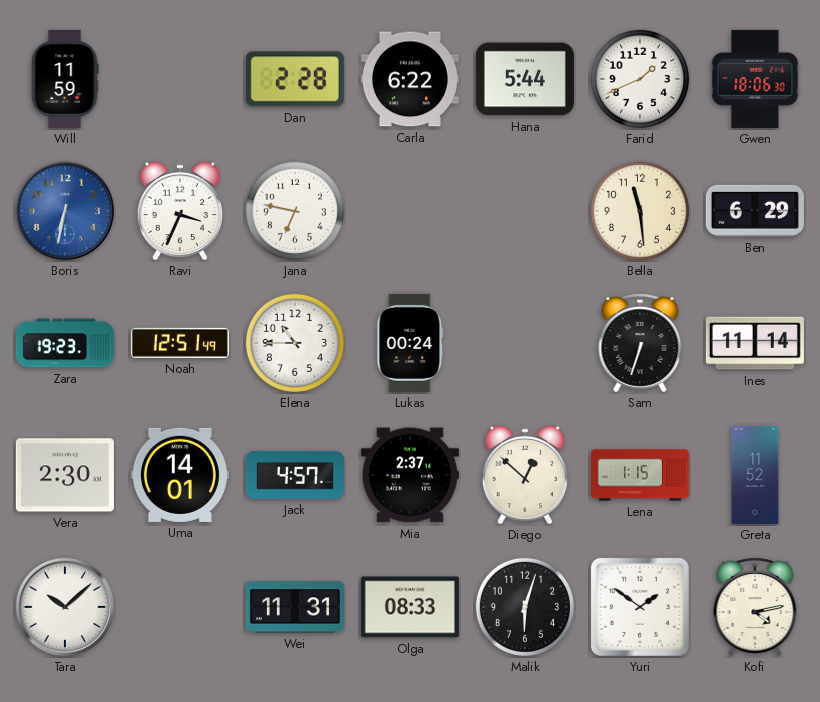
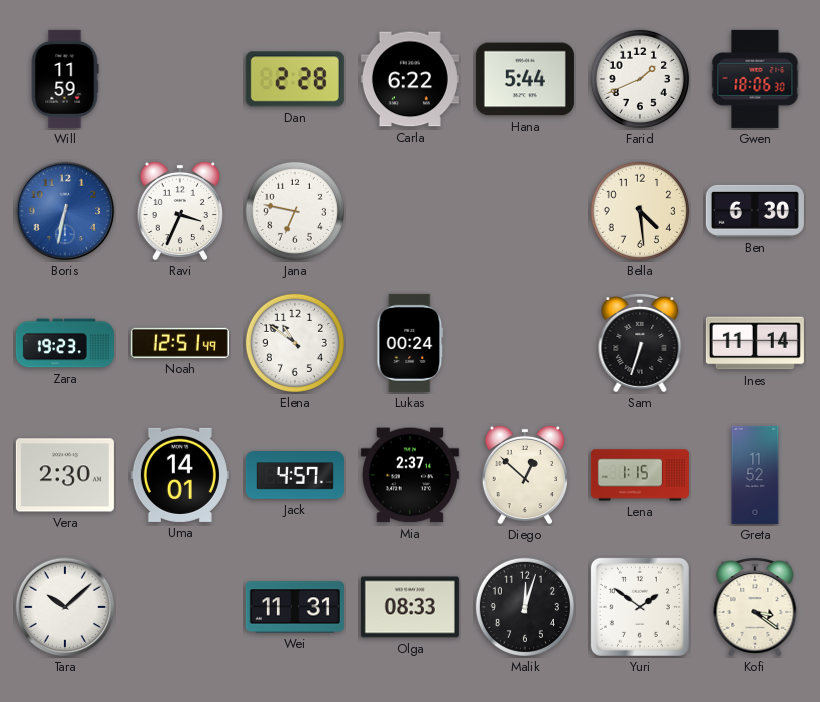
Bella: 11:29 -> 4:29 (640, 211)
Ben: 6:29 -> 6:30 (755, 211)
Elena: 10:45 -> 10:51 (295, 343)
Malik: 6:03 -> 12:03 (525, 607)
Kofi: 4:13 -> 3:21 (755, 608)
